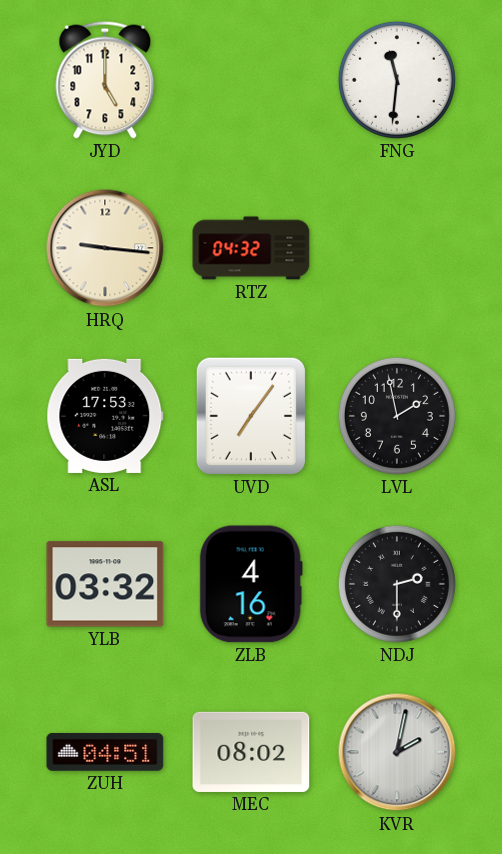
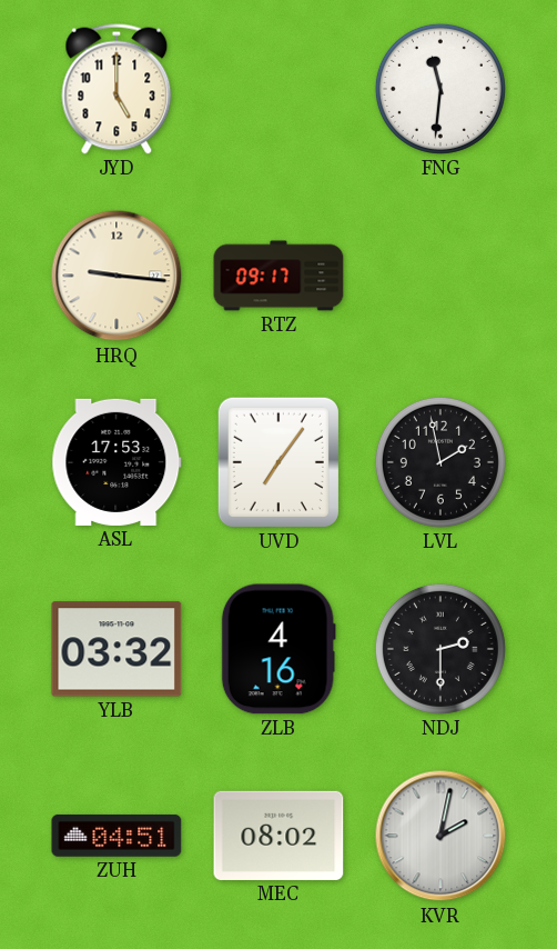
RTZ: 04:32 -> 09:17 (278, 276)
